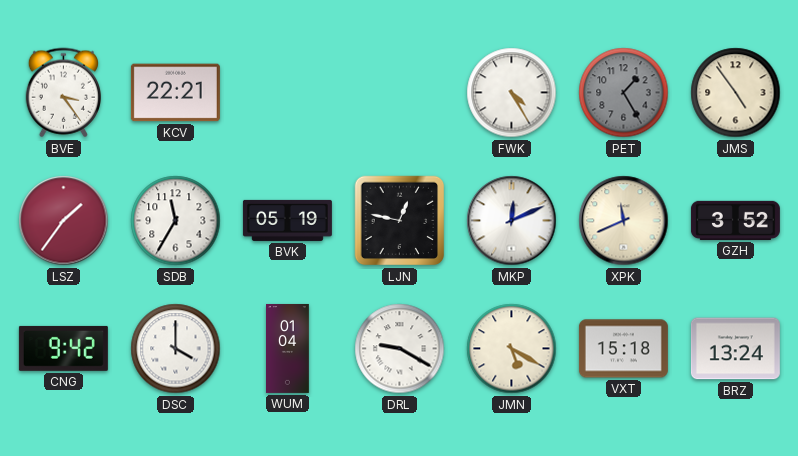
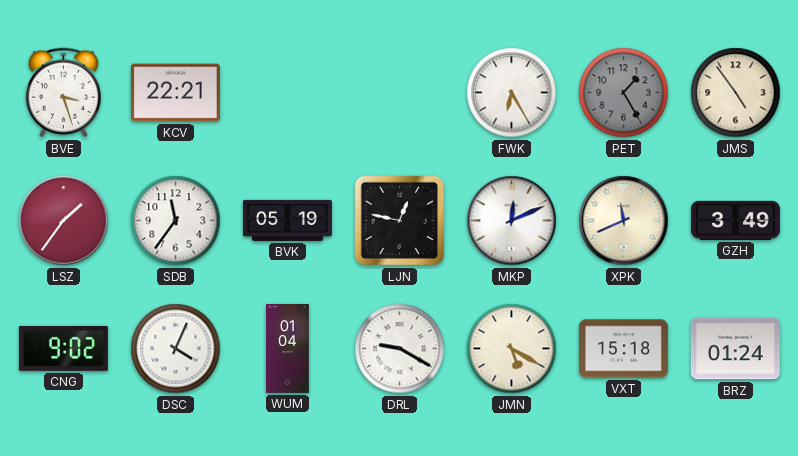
BVE: 3:24 -> 3:27 (63, 93)
FWK: 4:25 -> 6:25 (512, 93)
SDB: 11:35 -> 11:36 (176, 221)
GZH: 3:52 -> 3:49 (735, 220)
CNG: 9:42 -> 9:02 (63, 348)
DSC: 4:00 -> 4:04 (176, 349)
BRZ: 13:24 -> 01:24 (735, 349)
